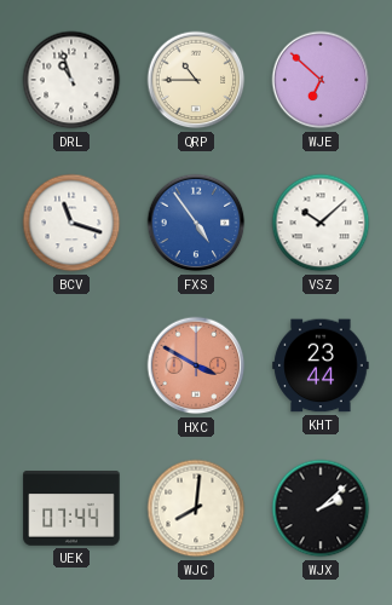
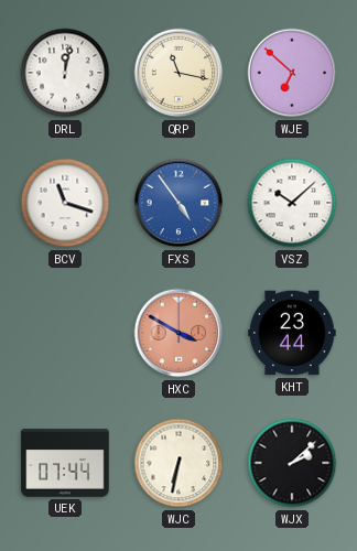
DRL: 10:57 -> 12:02 (65, 73)
QRP: 10:45 -> 11:17 (178, 73)
WJC: 8:01 -> 6:32 (178, 463)
